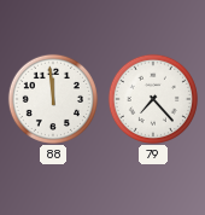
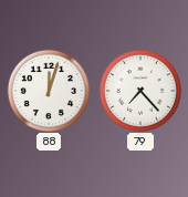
88: 11:59 -> 12:03 (48, 90)
